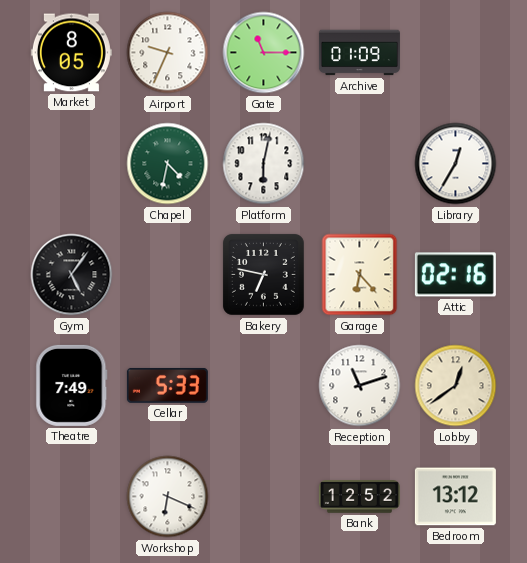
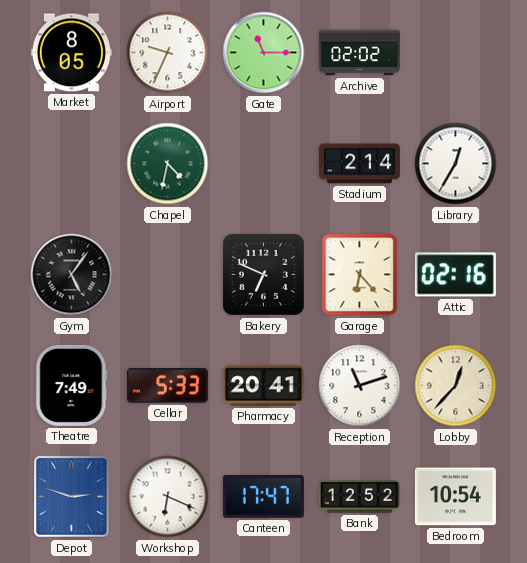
Archive: 01:09 -> 02:02 (359, 53)
Platform: 6:02 -> none (264, 164)
Stadium: none -> 2:14 (359, 164)
Bakery: 6:47 -> 6:49 (263, 274)
Pharmacy: none -> 20:41 (263, 386)
Lobby: 12:39 -> 12:37 (456, 386)
Depot: none -> 2:48 (72, 497)
Canteen: none -> 17:47 (263, 497)
Bedroom: 13:12 -> 10:54 (455, 497)
